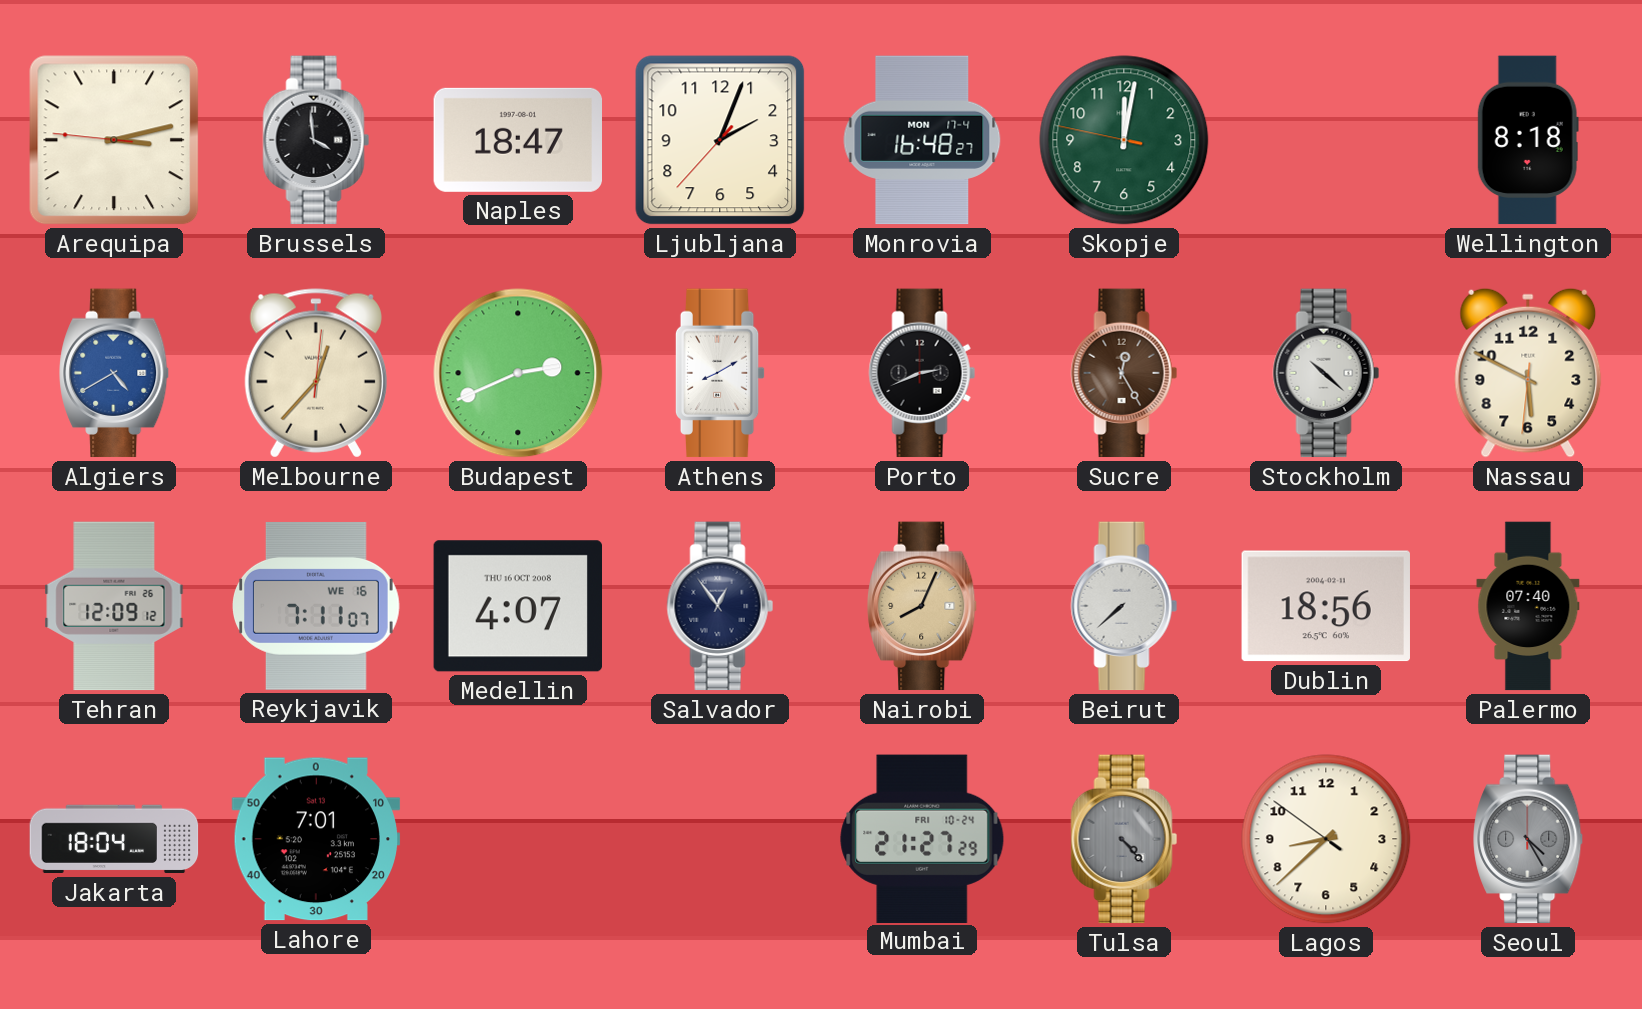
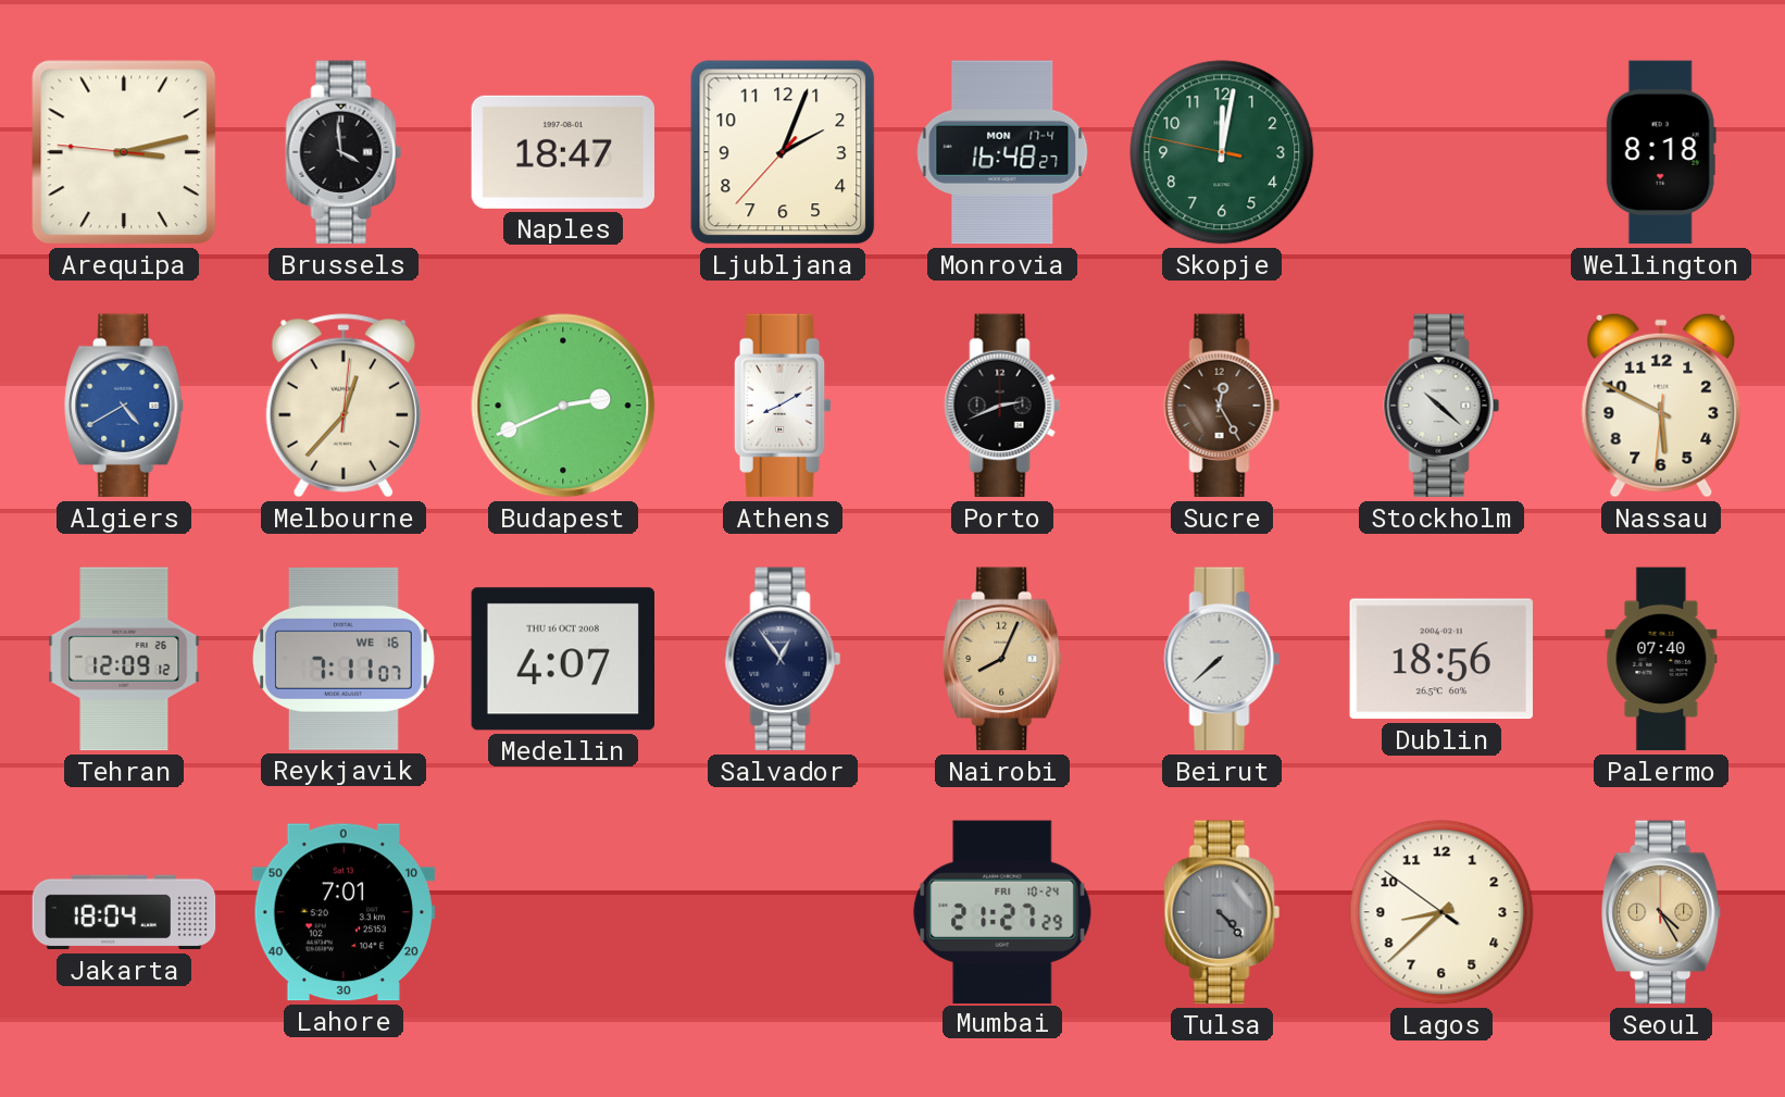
Seoul dial: grey -> champagne (1662, 912)
